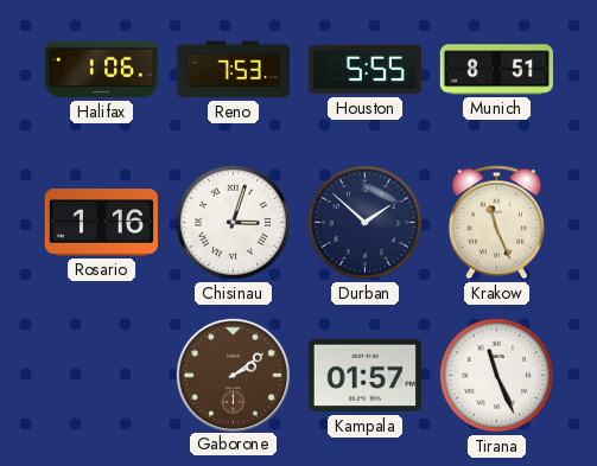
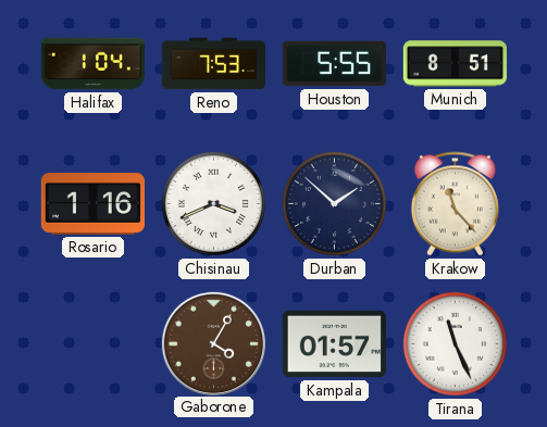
Halifax: 1:06 -> 1:04 (92, 64)
Chisinau: 3:03 -> 3:41 (213, 203)
Krakow: 11:26 -> 11:23 (455, 204)
Gaborone: 2:09 -> 4:05 (213, 343)
